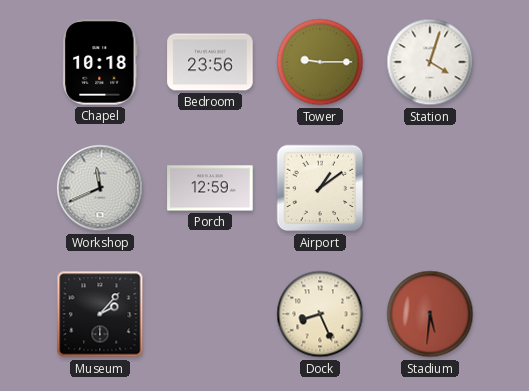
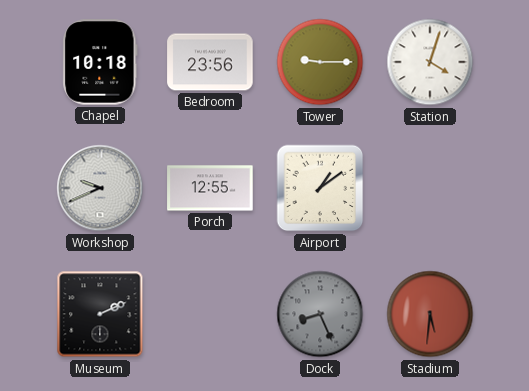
Workshop: 11:41 -> 9:41 (100, 188)
Porch: 12:59 -> 12:55 (210, 188)
Museum: 2:07 -> 2:11 (100, 314)
Dock dial: cream -> grey (320, 314)
